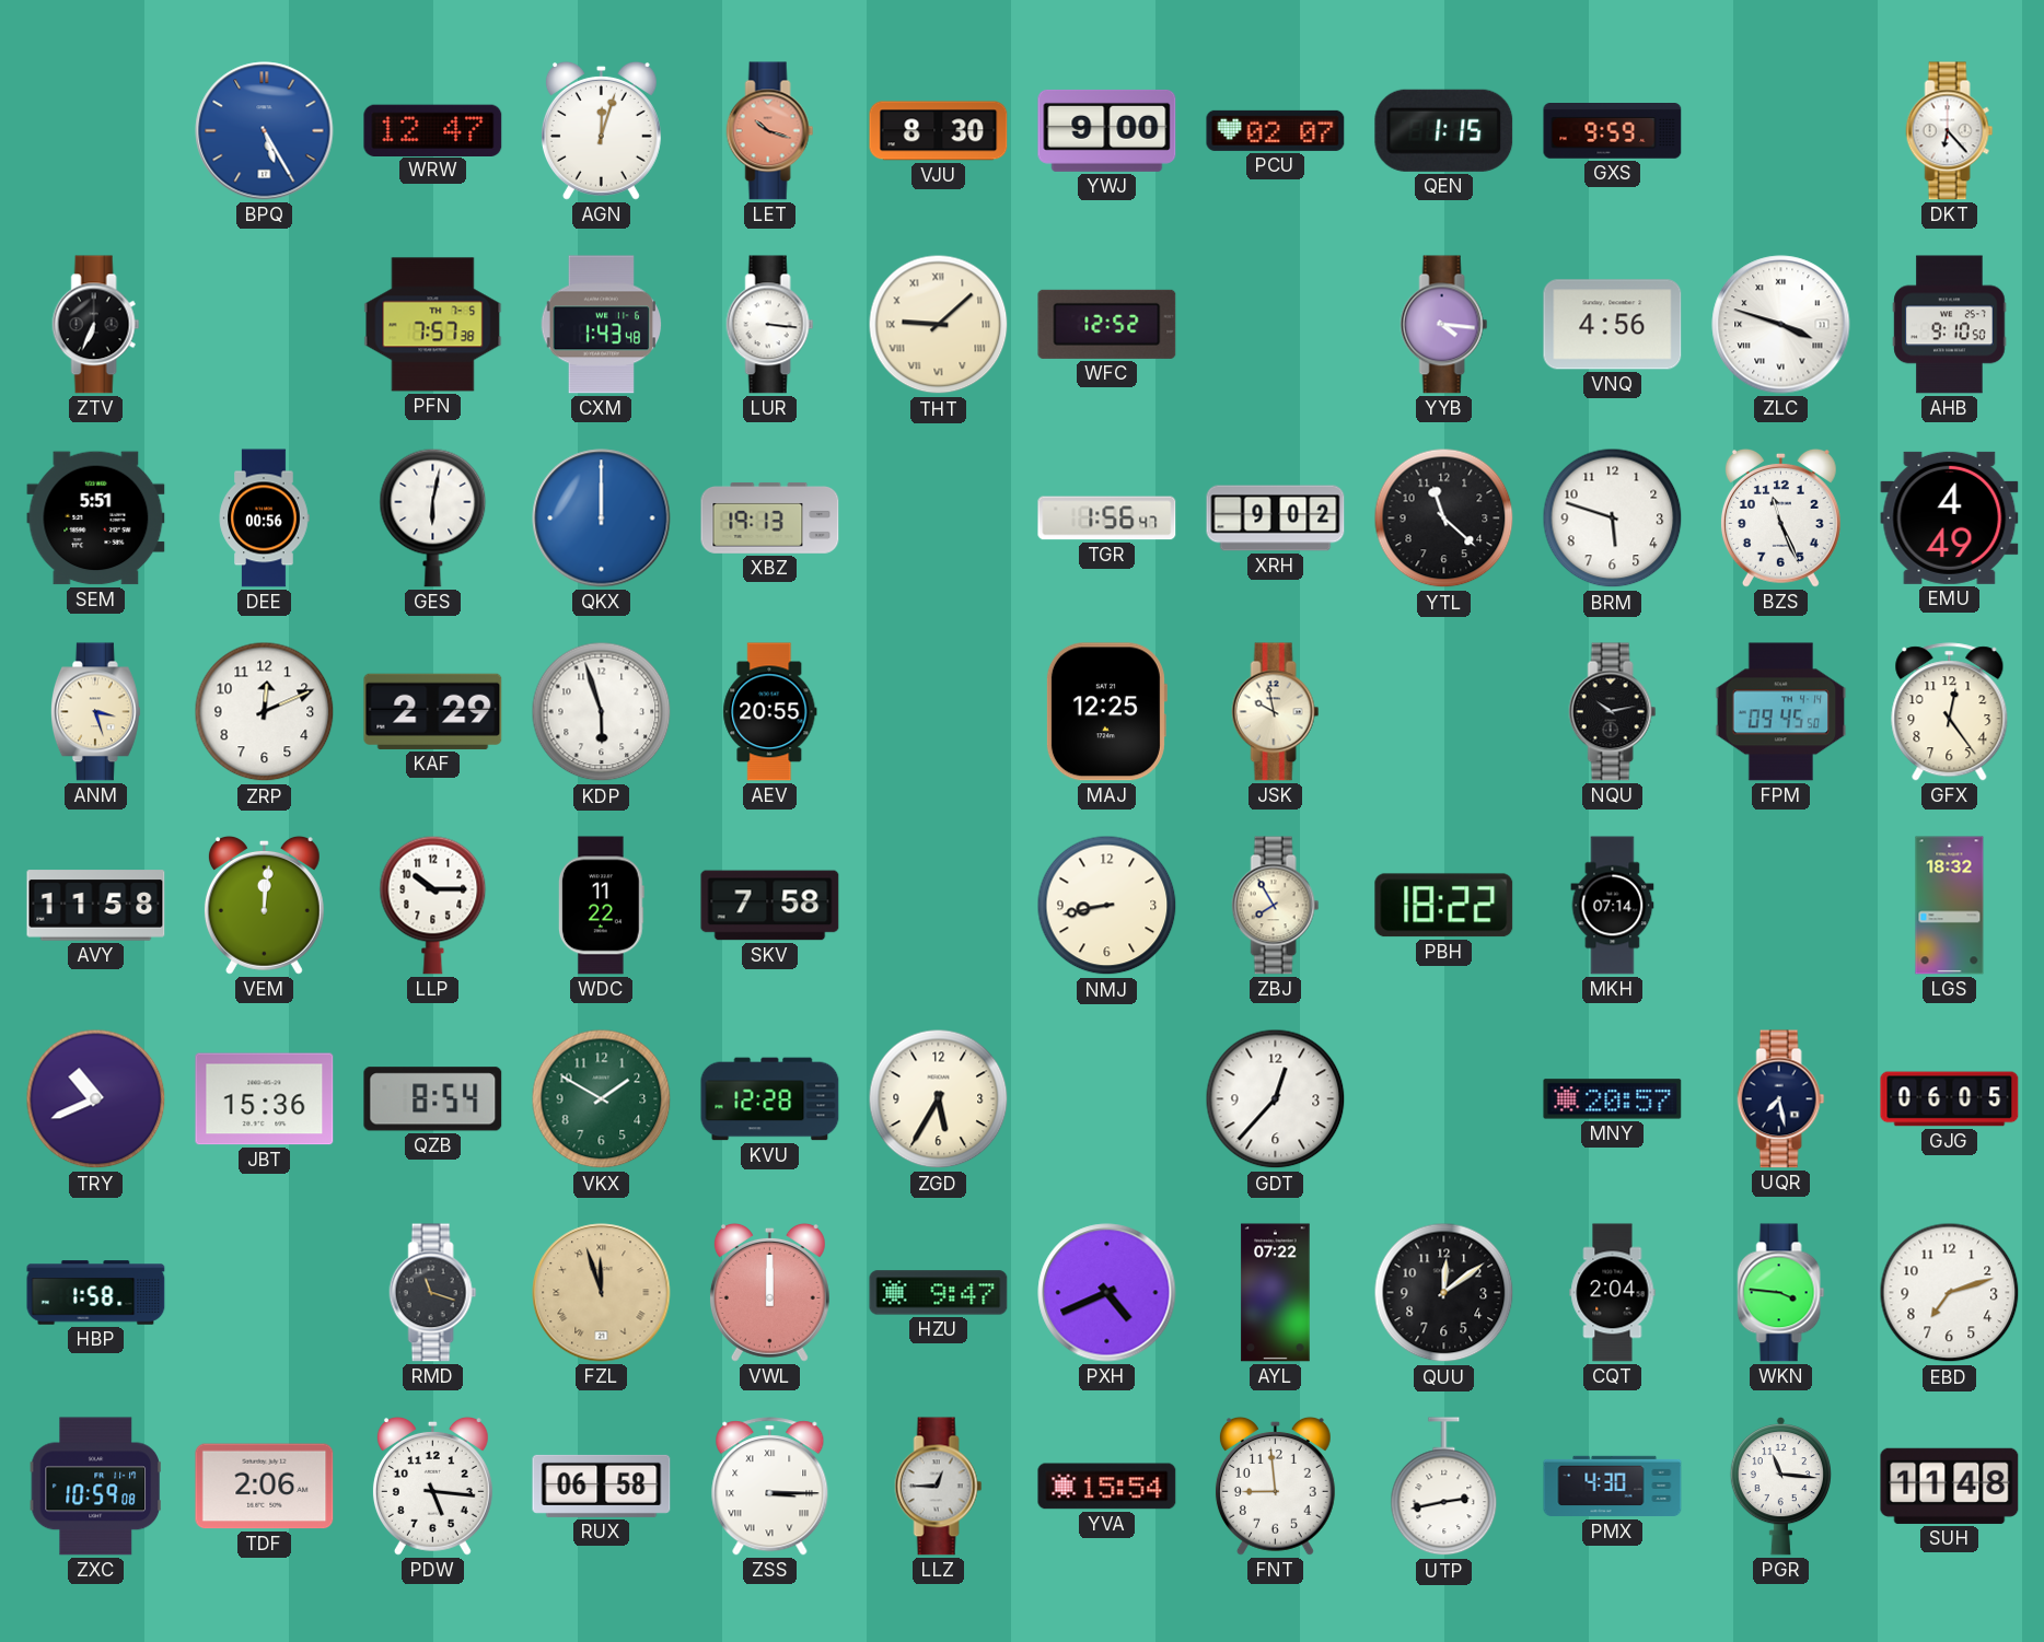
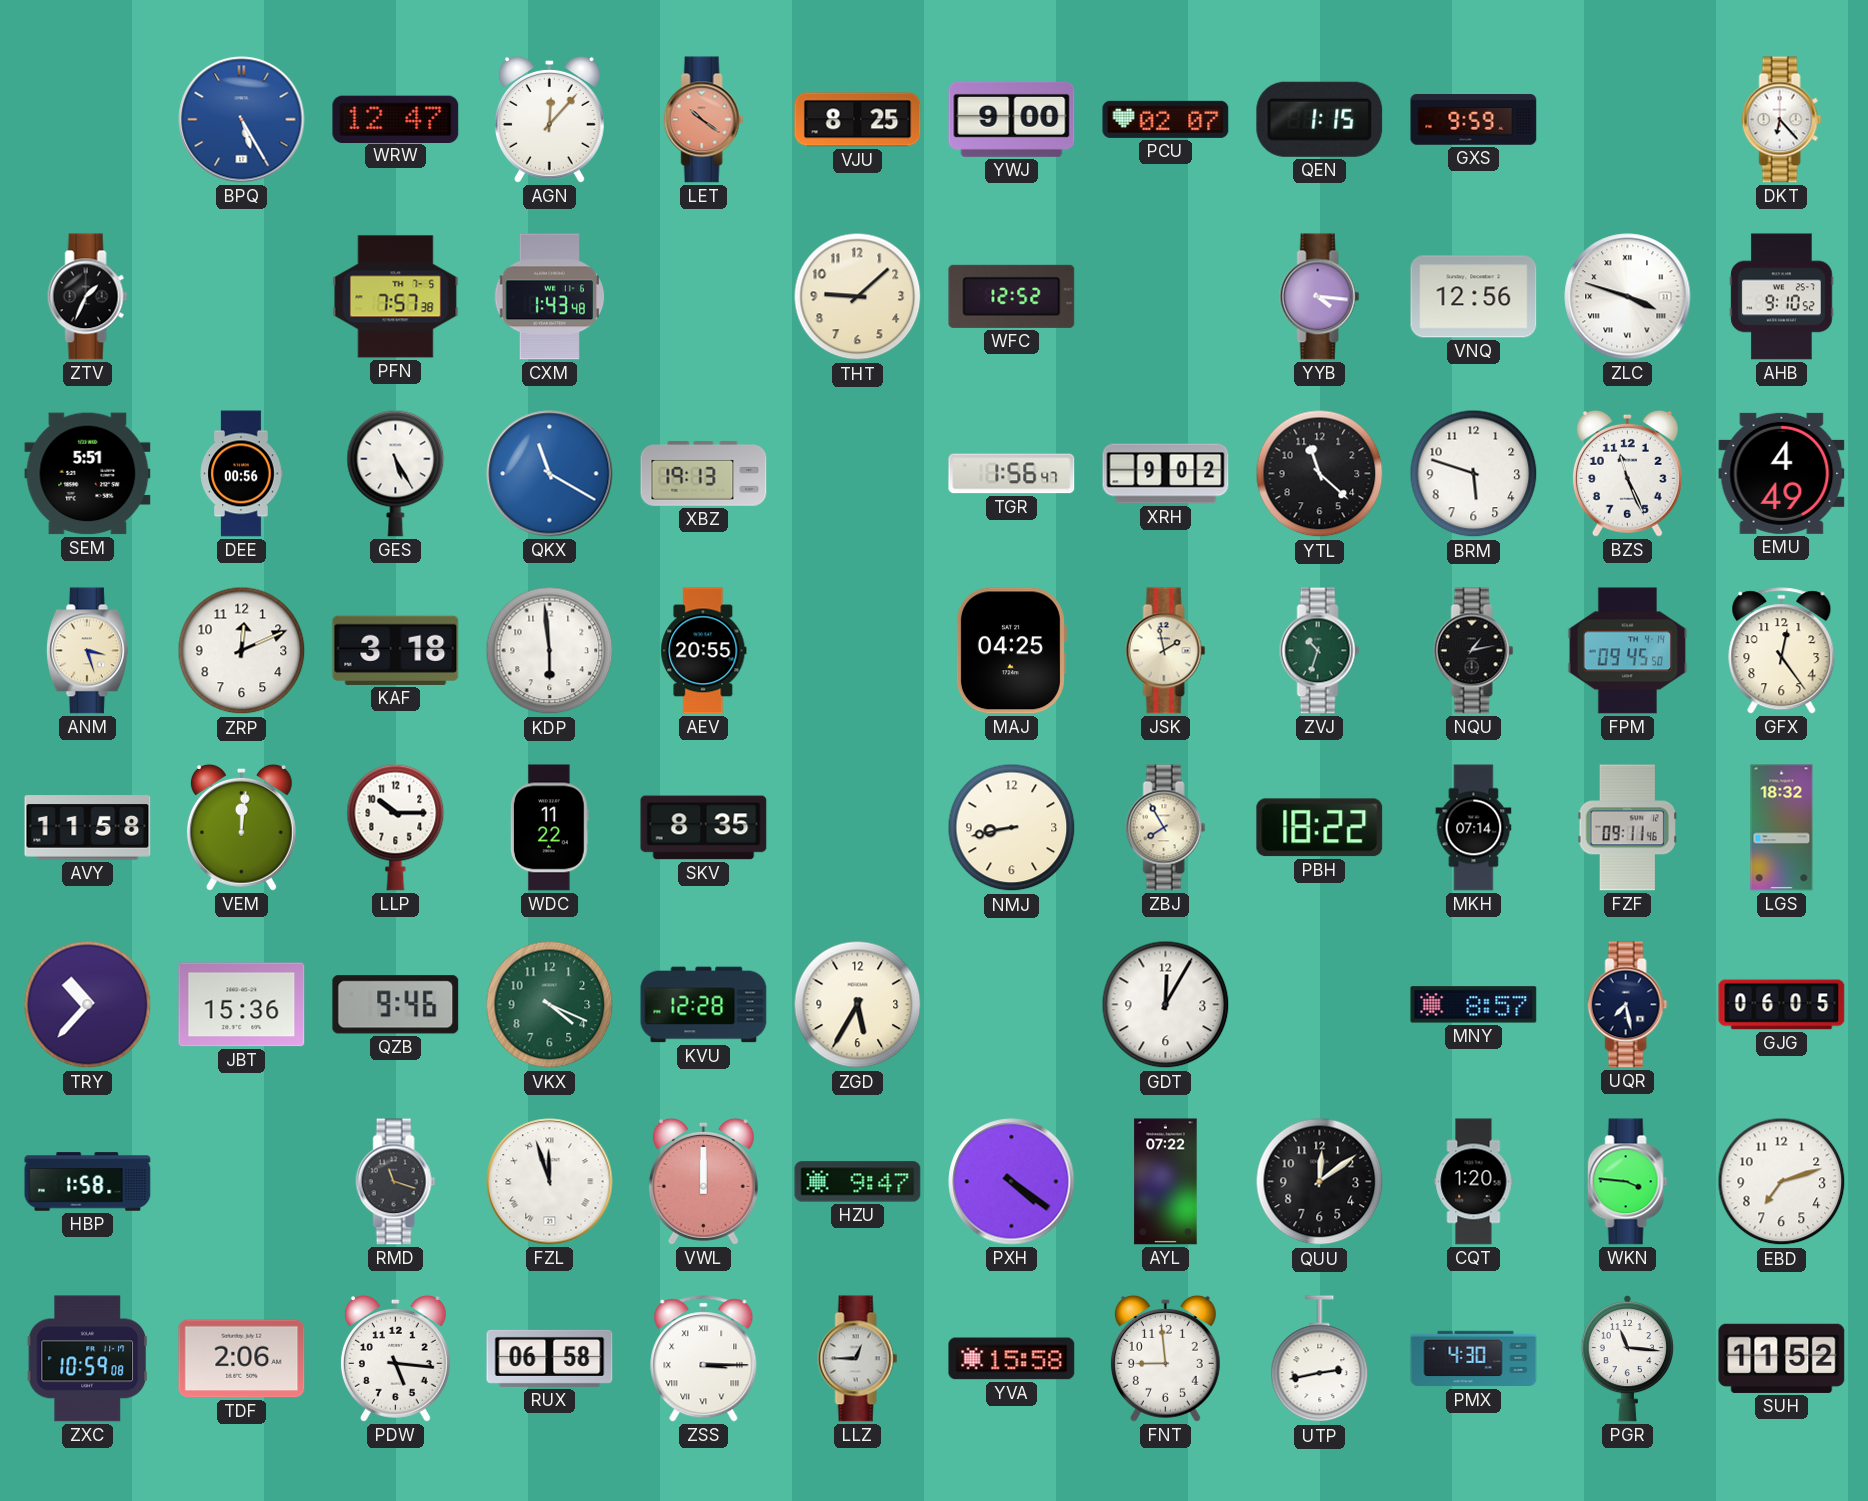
AGN: 12:03 -> 12:07 (549, 119)
LET: 10:18 -> 10:21 (704, 120)
VJU: 8:30 -> 8:25 (858, 120)
ZTV: 6:34 -> 1:34 (88, 297)
LUR: 3:16 -> none (770, 325)
THT numerals: Roman -> Arabic (858, 297)
VNQ: 4:56 -> 12:56 (1474, 297)
AHB: 9:10:50 -> 9:10:52 (1782, 297)
GES: 6:02 -> 5:25 (396, 473)
QKX: 12:00 -> 11:20 (550, 474)
KAF: 2:29 -> 3:18 (396, 650)
KDP: 5:57 -> 5:59 (550, 651)
MAJ: 12:25 -> 04:25 (1011, 651)
JSK: 9:58 -> 1:58 (1166, 651)
ZVJ: none -> 10:33 (1320, 651)
NQU: 10:13 -> 1:13 (1474, 651)
SKV: 7:58 -> 8:35 (704, 828)
FZF: none -> 09:11 (1627, 828)
TRY: 10:41 -> 10:37 (88, 1005)
QZB: 8:54 -> 9:46 (396, 1005)
VKX: 1:50 -> 4:19 (550, 1005)
GDT: 12:37 -> 12:05 (1166, 1005)
MNY: 20:57 -> 8:57 (1474, 1005)
FZL dial: champagne -> white (550, 1182)
PXH: 4:41 -> 4:21 (1012, 1182)
CQT: 2:04 -> 1:20 (1474, 1182)
YVA: 15:54 -> 15:58 (1012, 1359)
SUH: 11:48 -> 11:52 (1782, 1358)
